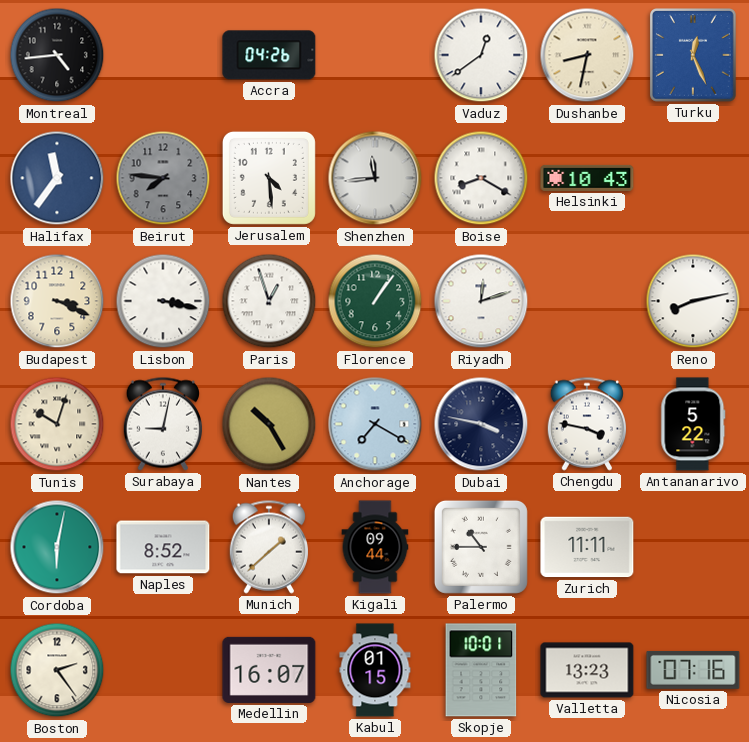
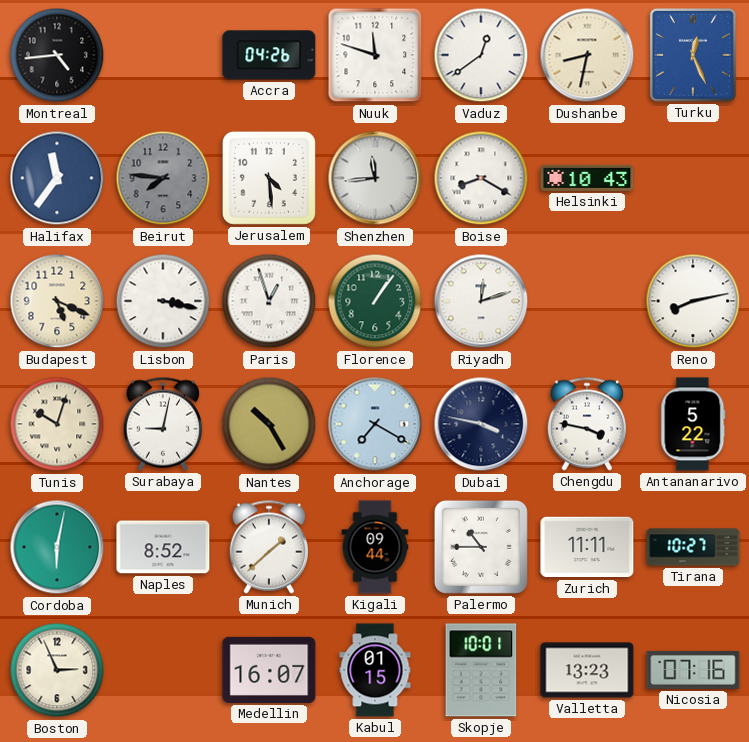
Nuuk: none -> 11:48 (375, 55)
Budapest: 3:19 -> 5:19 (57, 301)
Tirana: none -> 10:27 (693, 547)
Boston: 2:24 -> 2:56 (57, 670)
